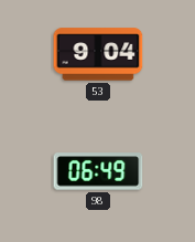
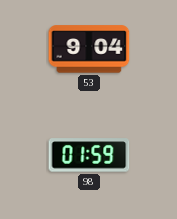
98: 06:49 -> 01:59 (89, 155)
